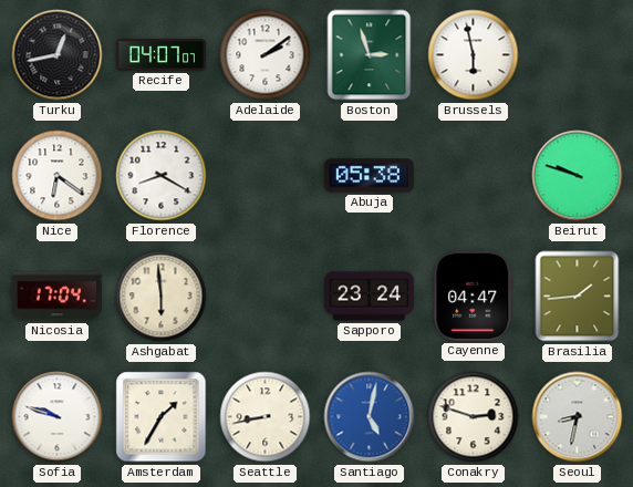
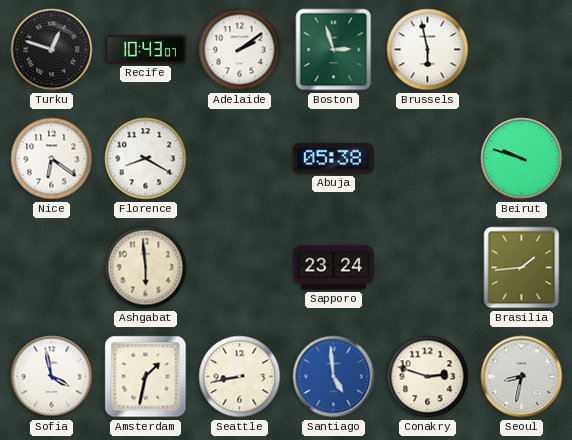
Turku: 12:43 -> 12:48 (52, 50)
Recife: 04:07 -> 10:43 (145, 49)
Nicosia: 17:04 -> none (56, 297)
Cayenne: 04:47 -> none (474, 296)
Sofia: 9:48 -> 3:58 (52, 377)
Amsterdam: 1:35 -> 1:32 (146, 377)
Santiago: 5:02 -> 4:59 (334, 377)
